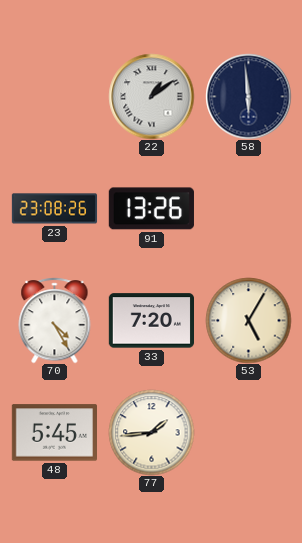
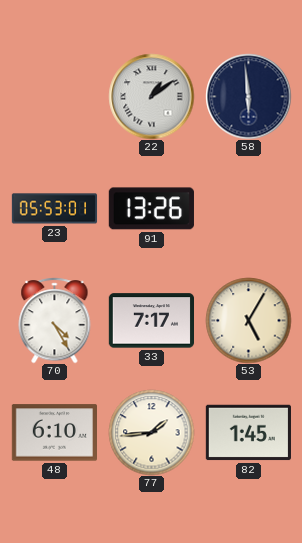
23: 23:08 -> 05:53 (54, 209)
33: 7:20 -> 7:17 (151, 321)
48: 5:45 -> 6:10 (54, 433)
82: none -> 1:45 (248, 433)
